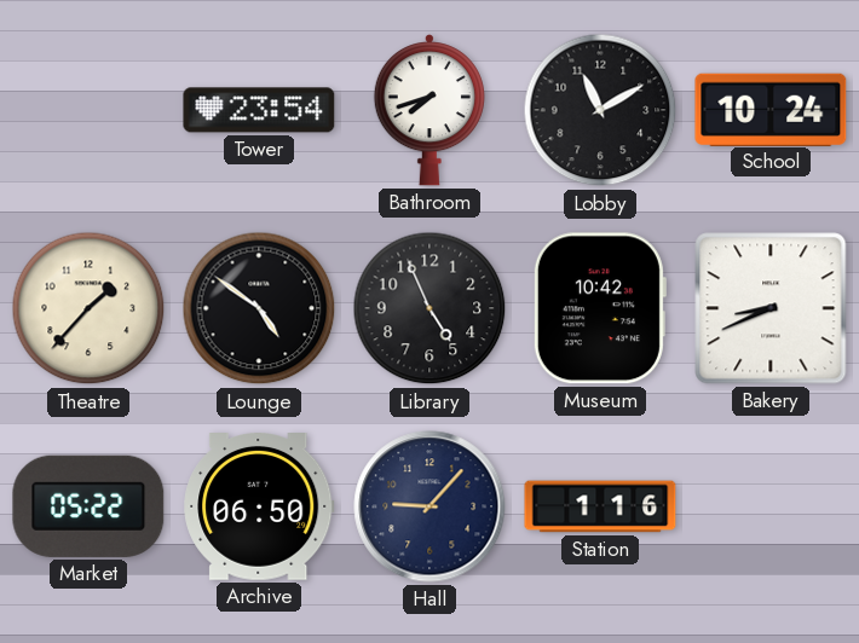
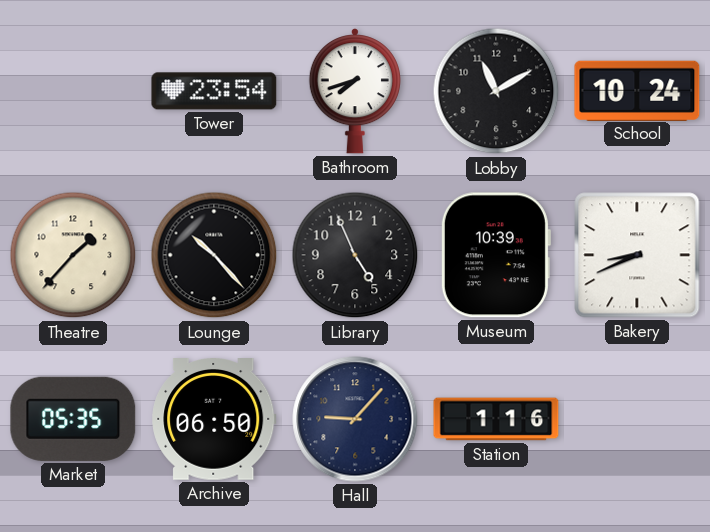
Lounge: 4:51 -> 10:23 (214, 255)
Museum: 10:42 -> 10:39 (495, 255)
Market: 05:22 -> 05:35 (73, 419)
